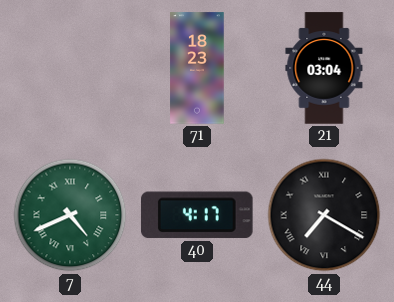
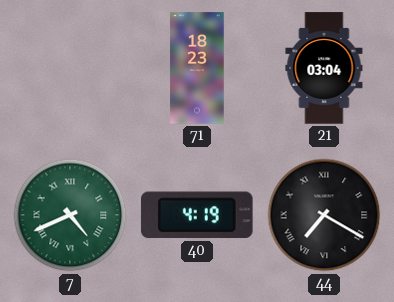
40: 4:17 -> 4:19 (197, 215)
